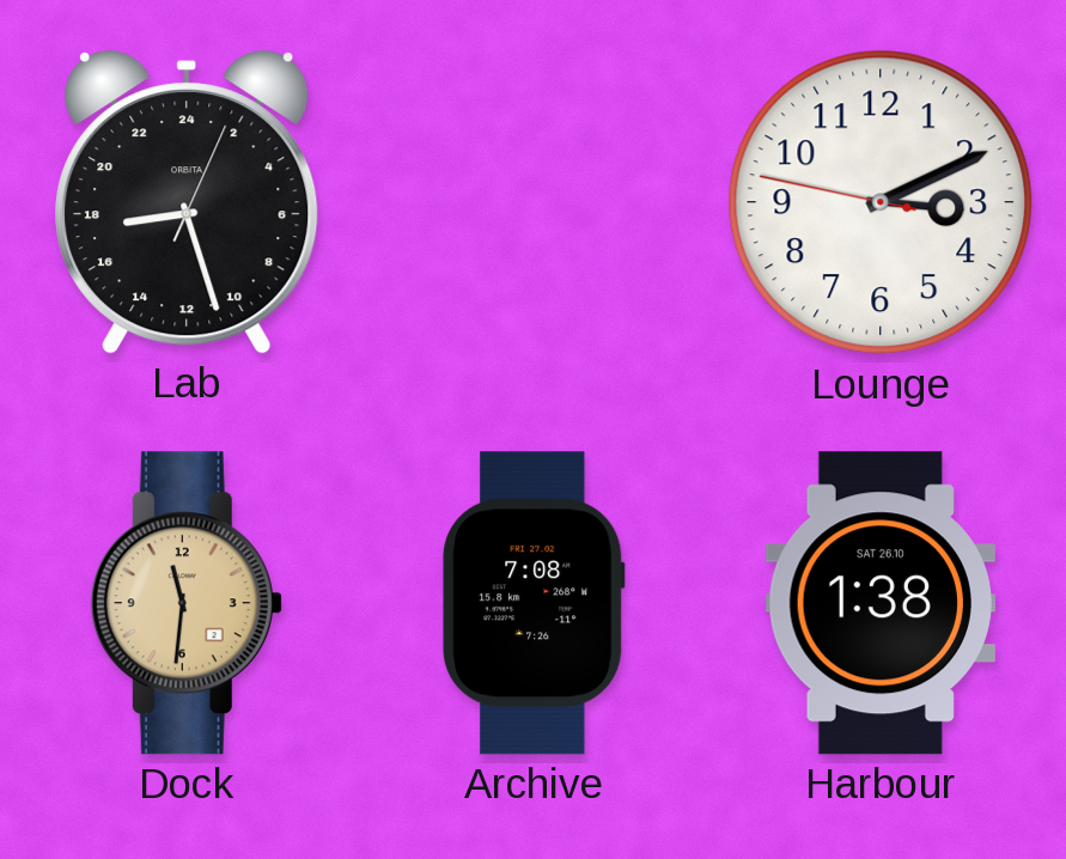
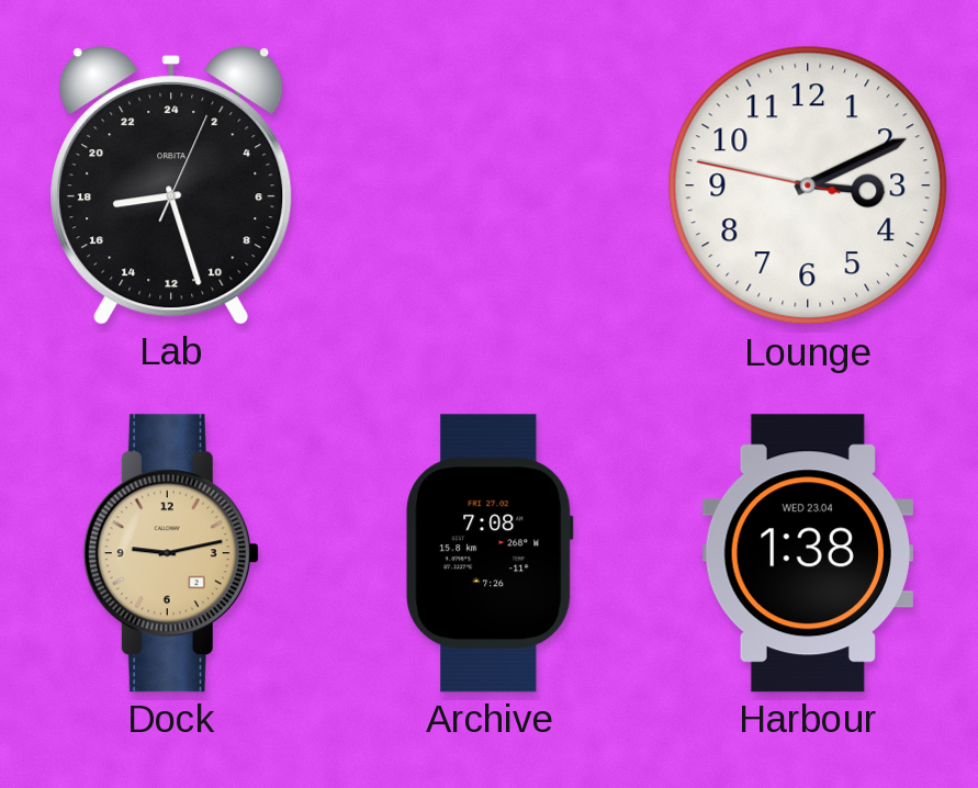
Dock: 11:31 -> 9:13 (171, 553)
Harbour date: SAT 26.10 -> WED 23.04 (807, 553)
